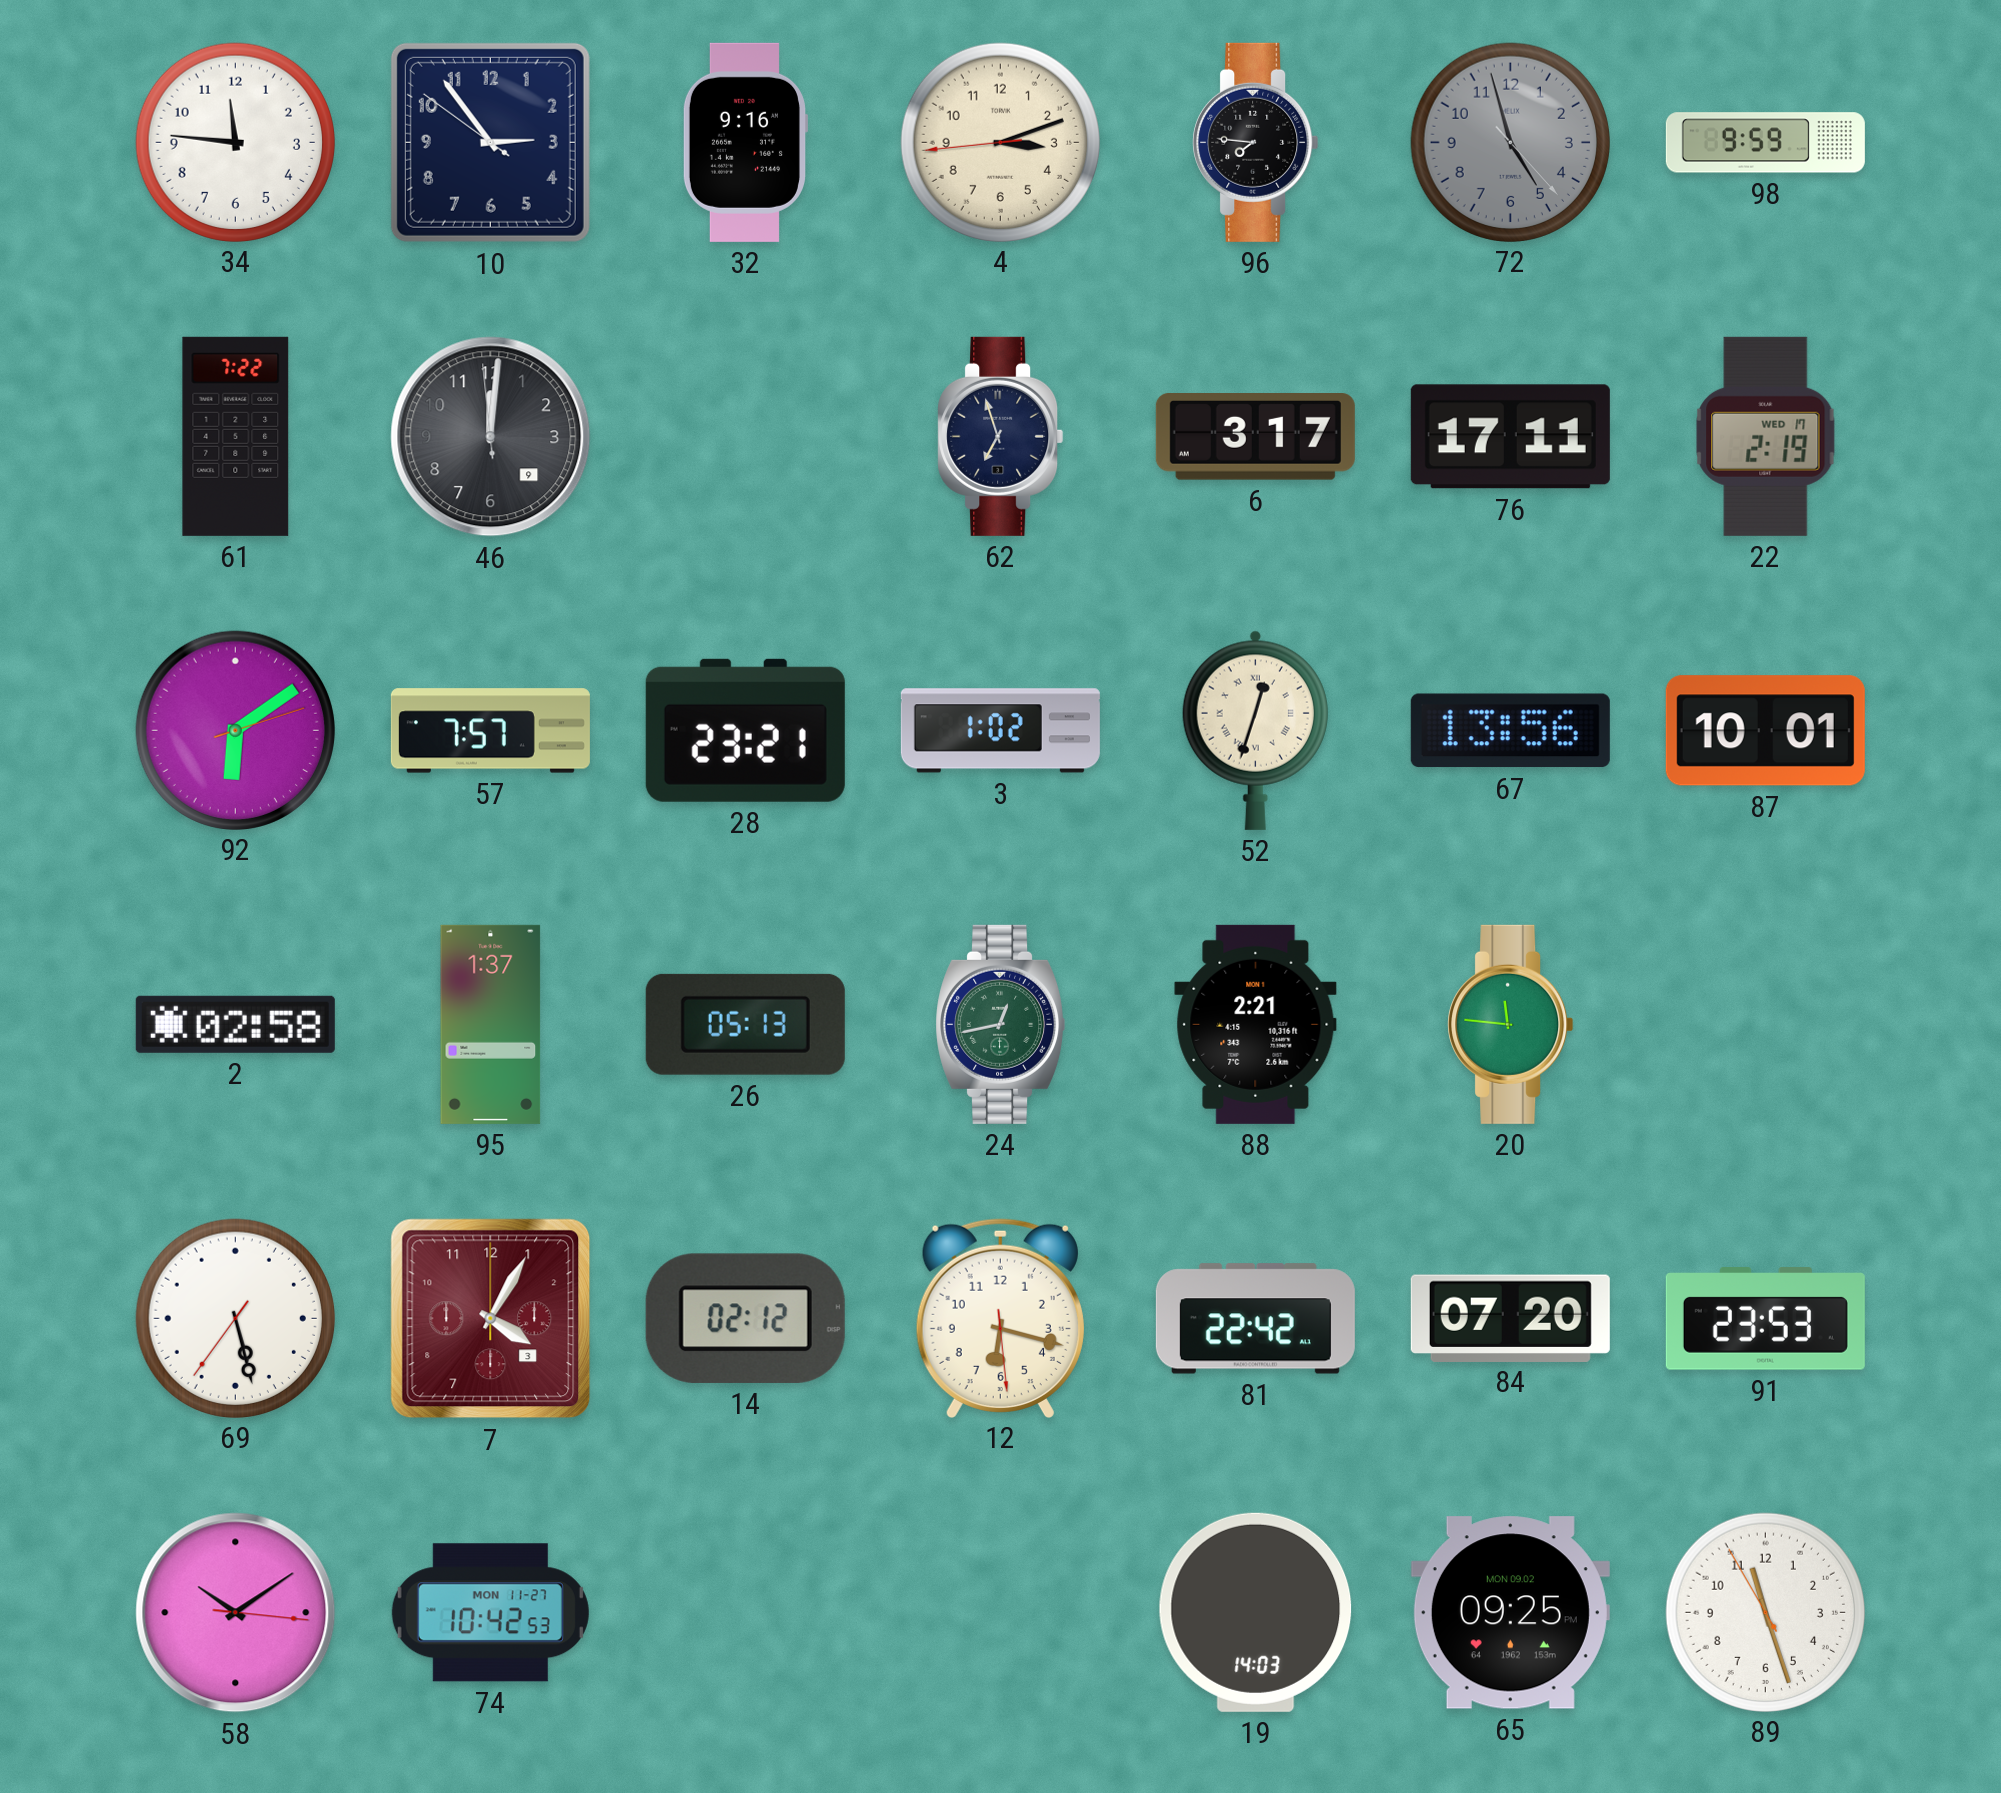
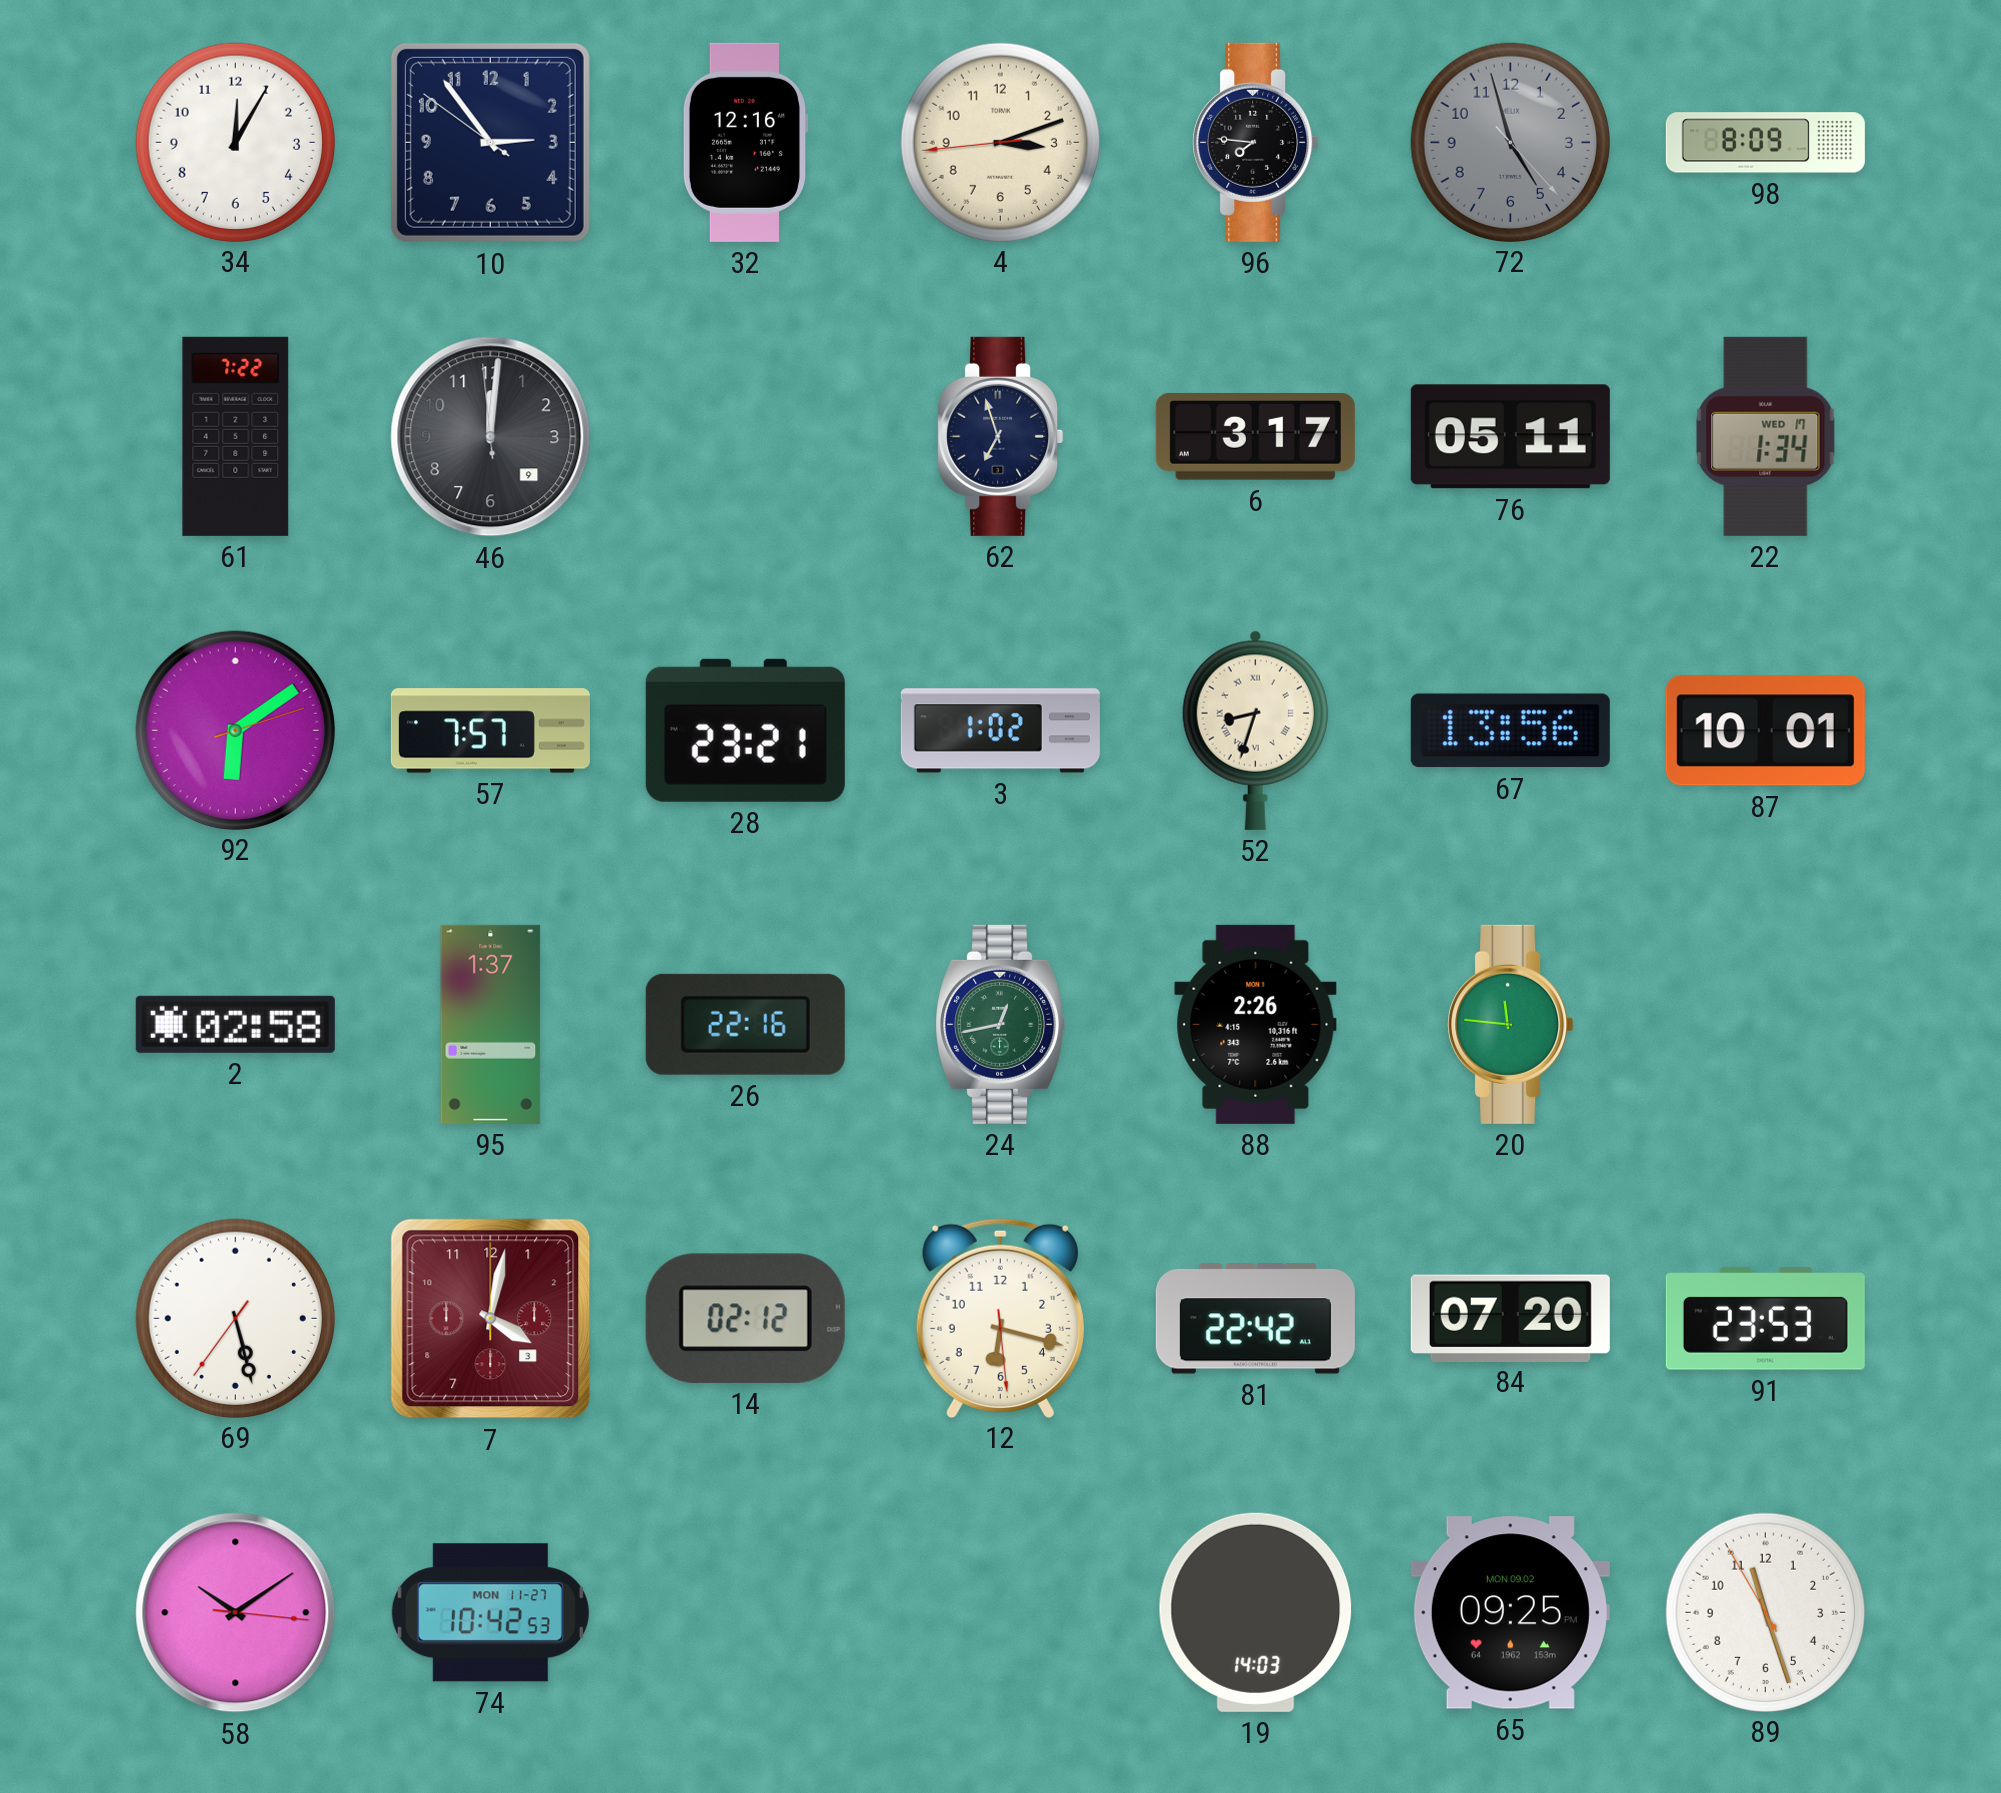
34: 11:46 -> 12:05 (235, 142)
32: 9:16 -> 12:16 (744, 142)
98: 9:59 -> 8:09 (1765, 143)
76: 17:11 -> 05:11 (1510, 437)
22: 2:19 -> 1:34 (1766, 436)
52: 12:33 -> 8:33 (1255, 730)
26: 05:13 -> 22:16 (745, 1024)
88: 2:21 -> 2:26 (1256, 1024)
7: 4:05 -> 4:02 (491, 1319)
